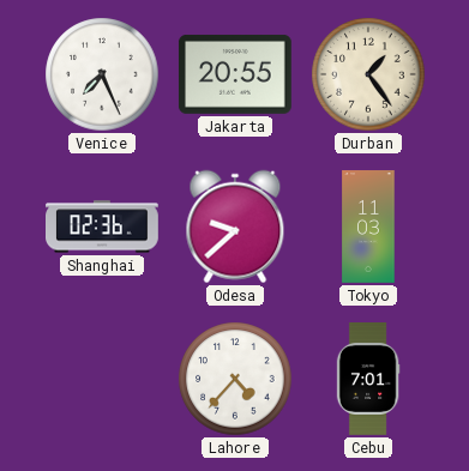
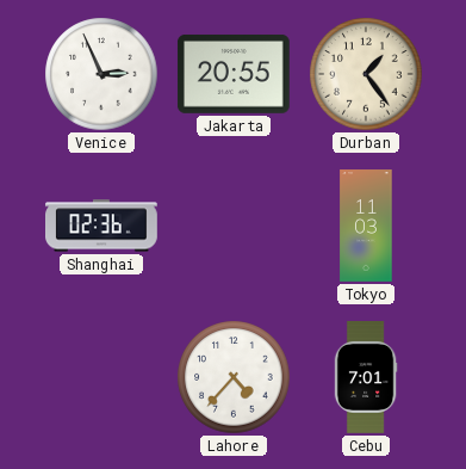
Venice: 7:26 -> 2:56 (101, 74)
Odesa: 9:38 -> none (235, 227)
